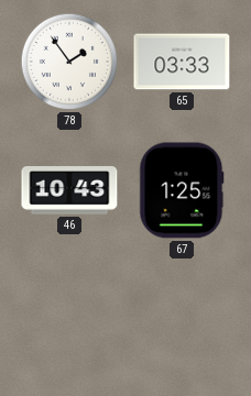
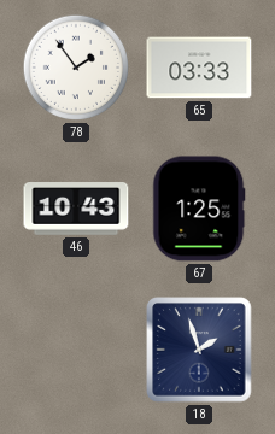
18: none -> 1:57 (199, 350)
